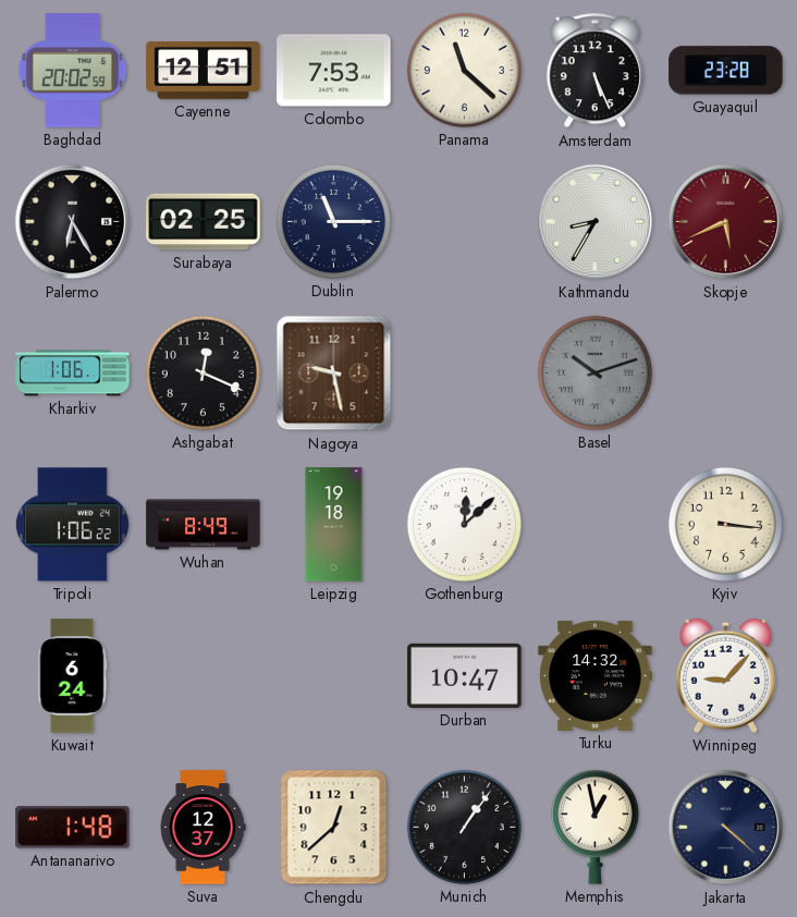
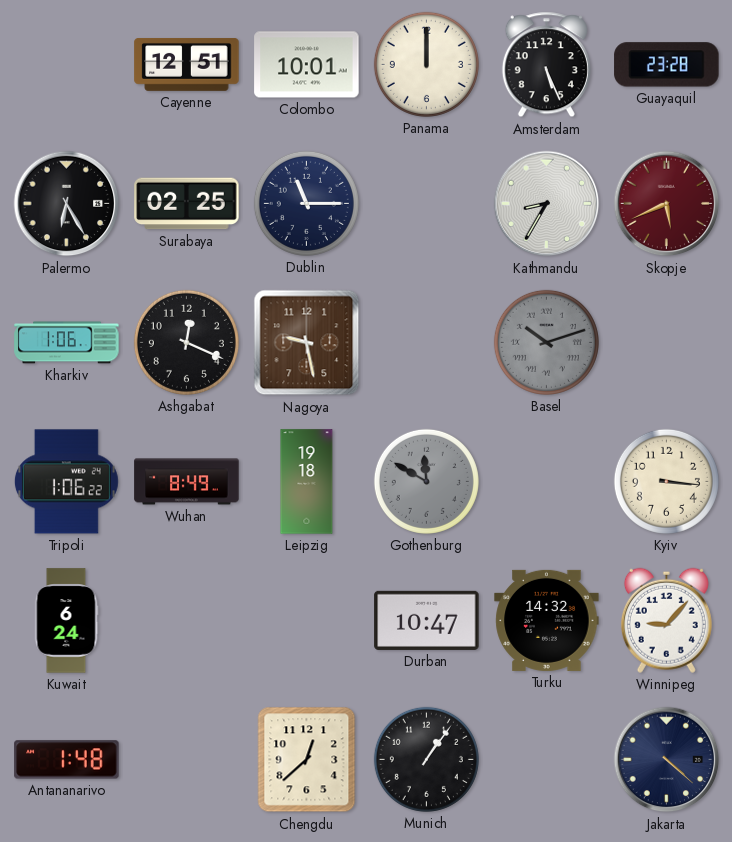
Baghdad: 20:02 -> none (73, 71)
Colombo: 7:53 -> 10:01 (307, 65)
Panama: 11:22 -> 12:00 (426, 64)
Gothenburg: 12:08 -> 11:50 (426, 481)
Gothenburg dial: white -> grey (426, 481)
Suva: 12:37 -> none (203, 828)
Memphis: 12:58 -> none (594, 827)
